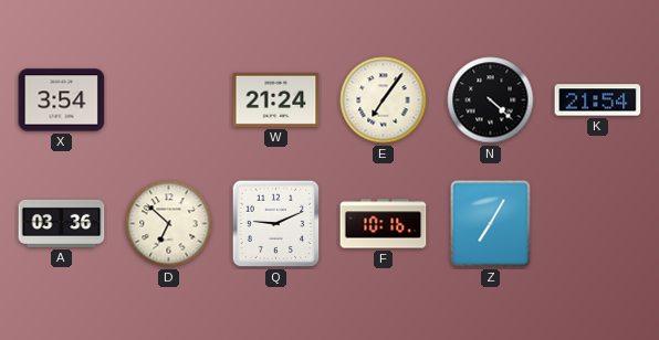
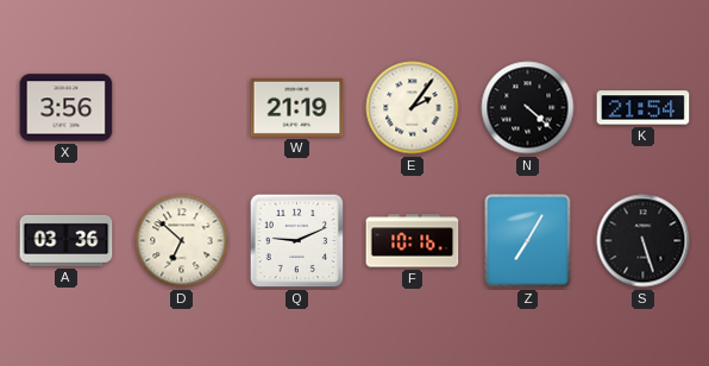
X: 3:54 -> 3:56 (67, 108)
W: 21:24 -> 21:19 (297, 107)
E: 7:06 -> 2:06 (413, 108)
S: none -> 5:27 (644, 241)
